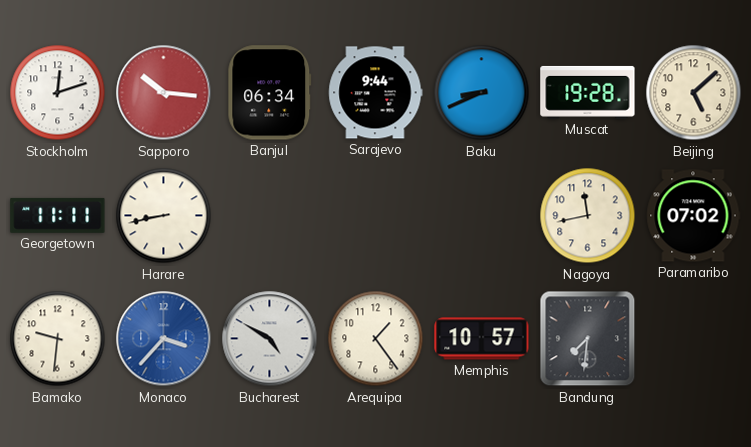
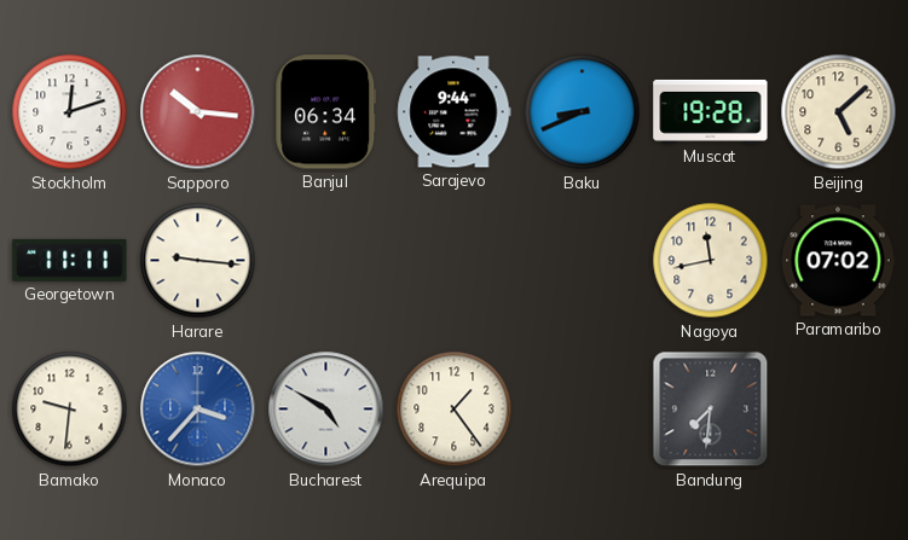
Harare: 8:43 -> 9:16 (198, 261)
Memphis: 10:57 -> none (482, 339)
